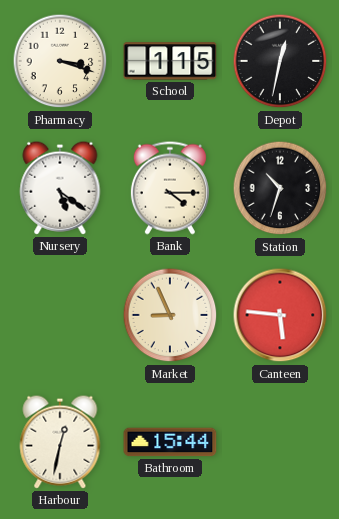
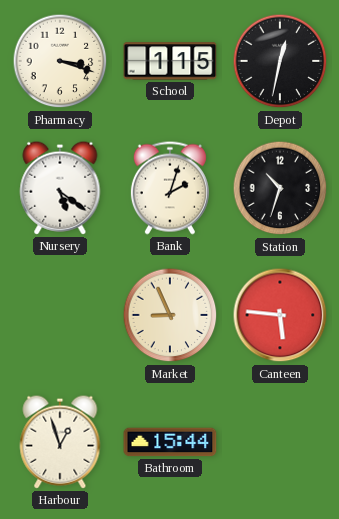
Bank: 4:15 -> 2:03 (170, 188)
Harbour: 12:32 -> 12:57 (60, 442)
